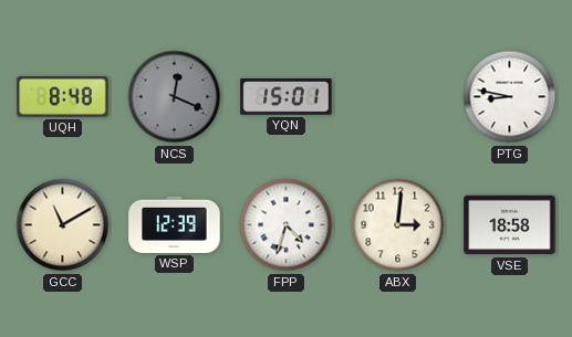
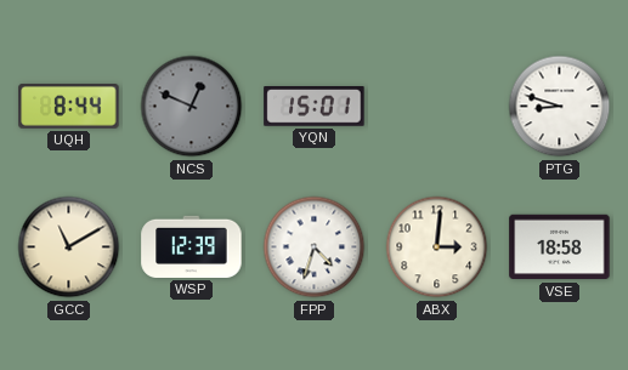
UQH: 8:48 -> 8:44 (69, 107)
NCS: 12:19 -> 12:49 (192, 107)
PTG: 8:47 -> 8:48 (560, 107)
